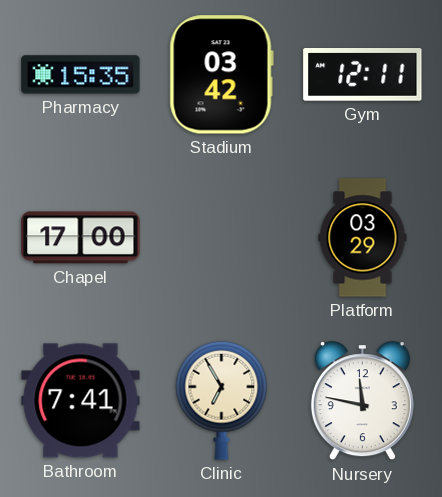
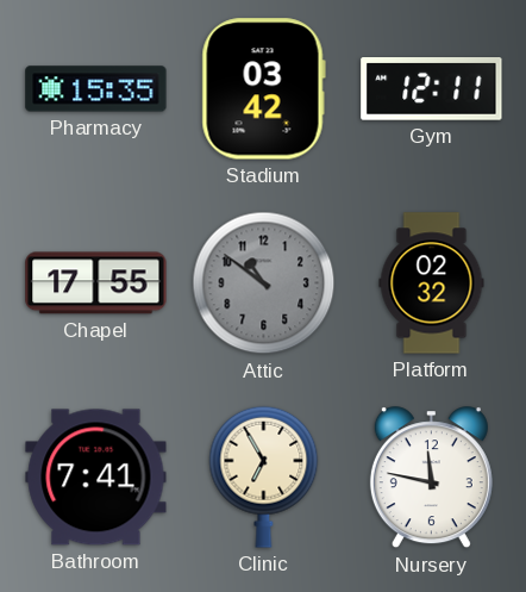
Chapel: 17:00 -> 17:55 (96, 283)
Attic: none -> 10:51 (264, 283)
Platform: 03:29 -> 02:32 (432, 283)
